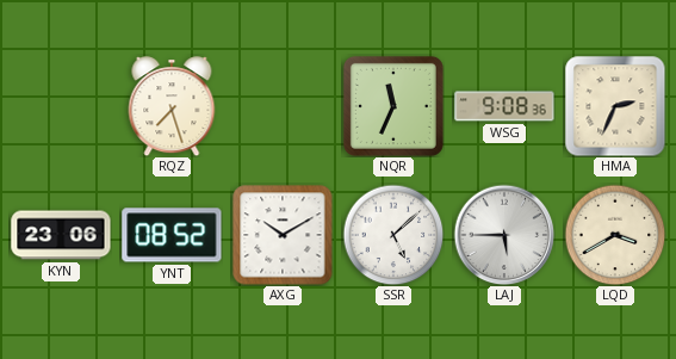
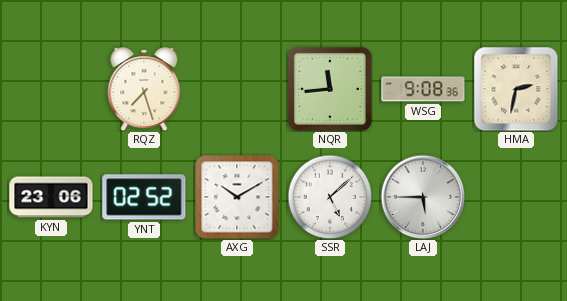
NQR: 11:34 -> 11:44 (330, 89)
HMA: 2:34 -> 2:32 (516, 89)
YNT: 08:52 -> 02:52 (144, 197)
LQD: 3:40 -> none (615, 235)
